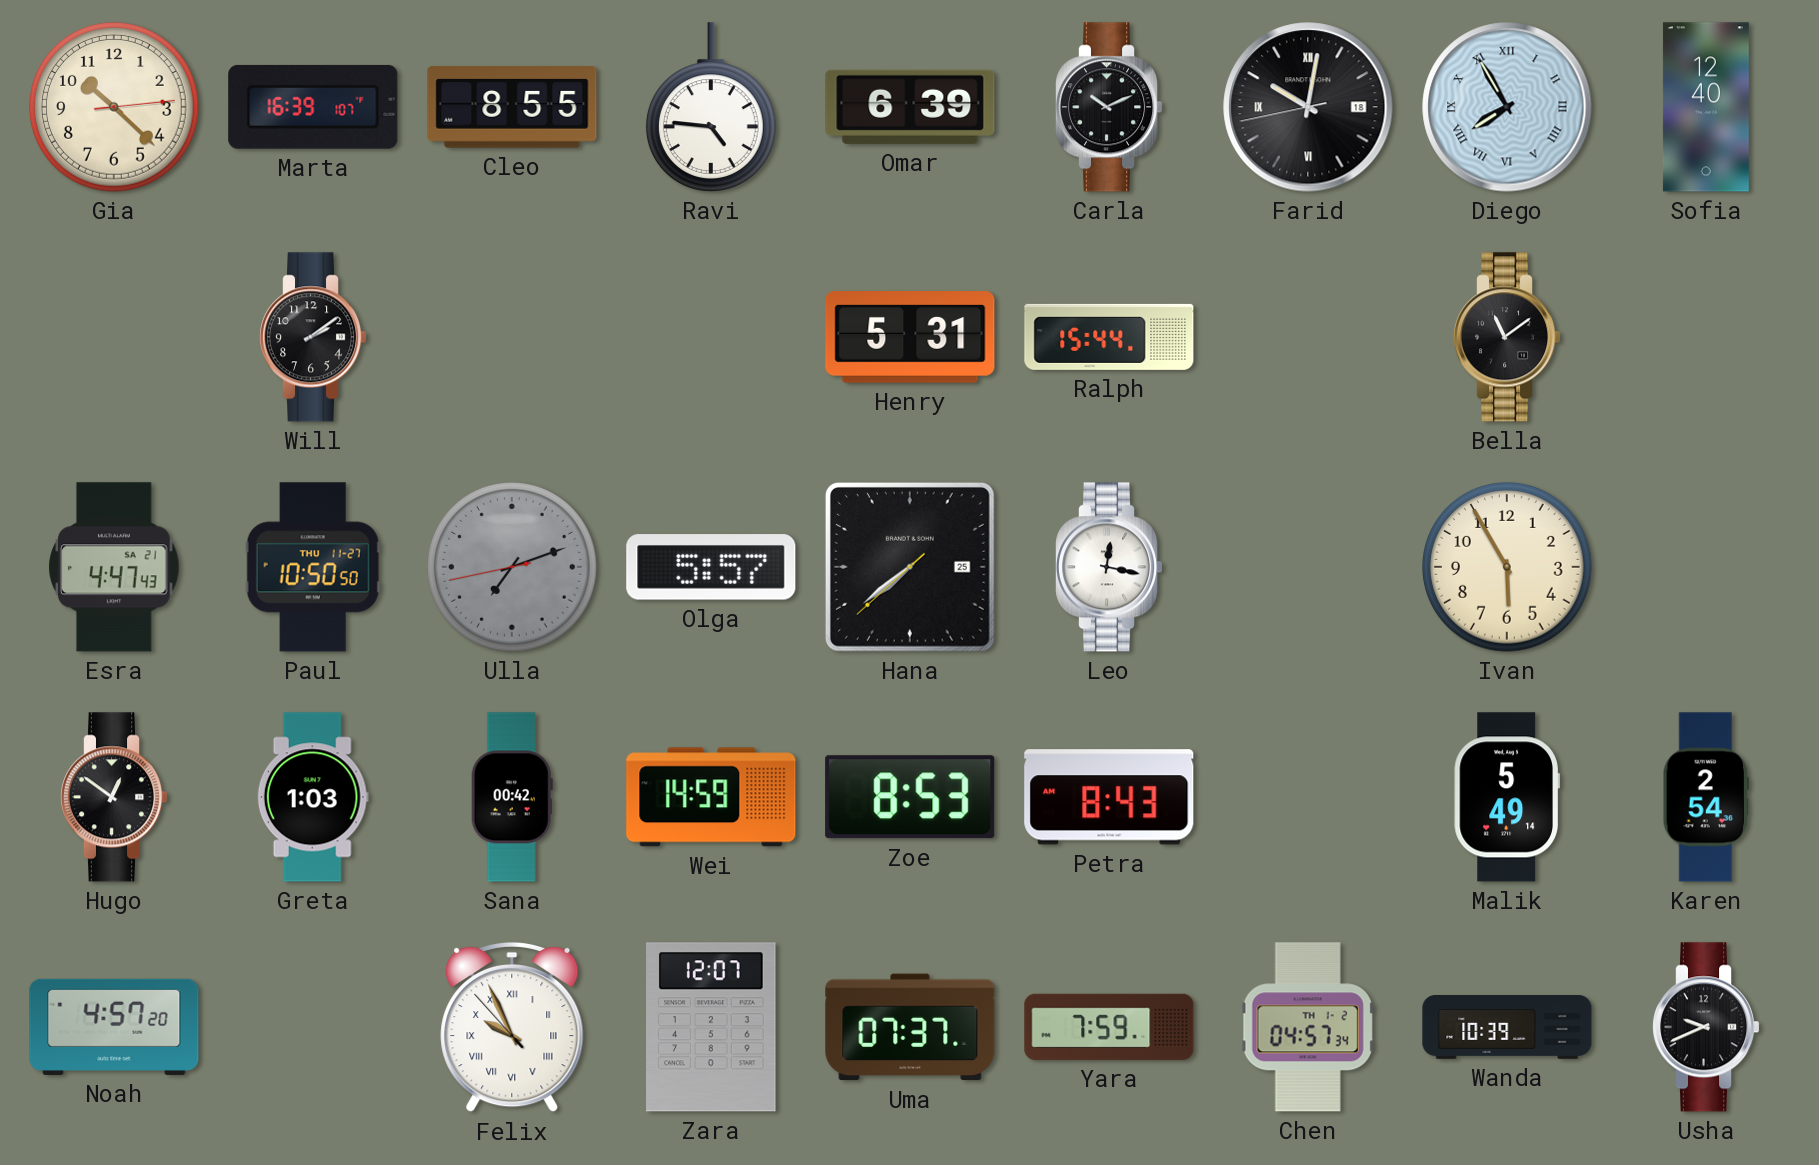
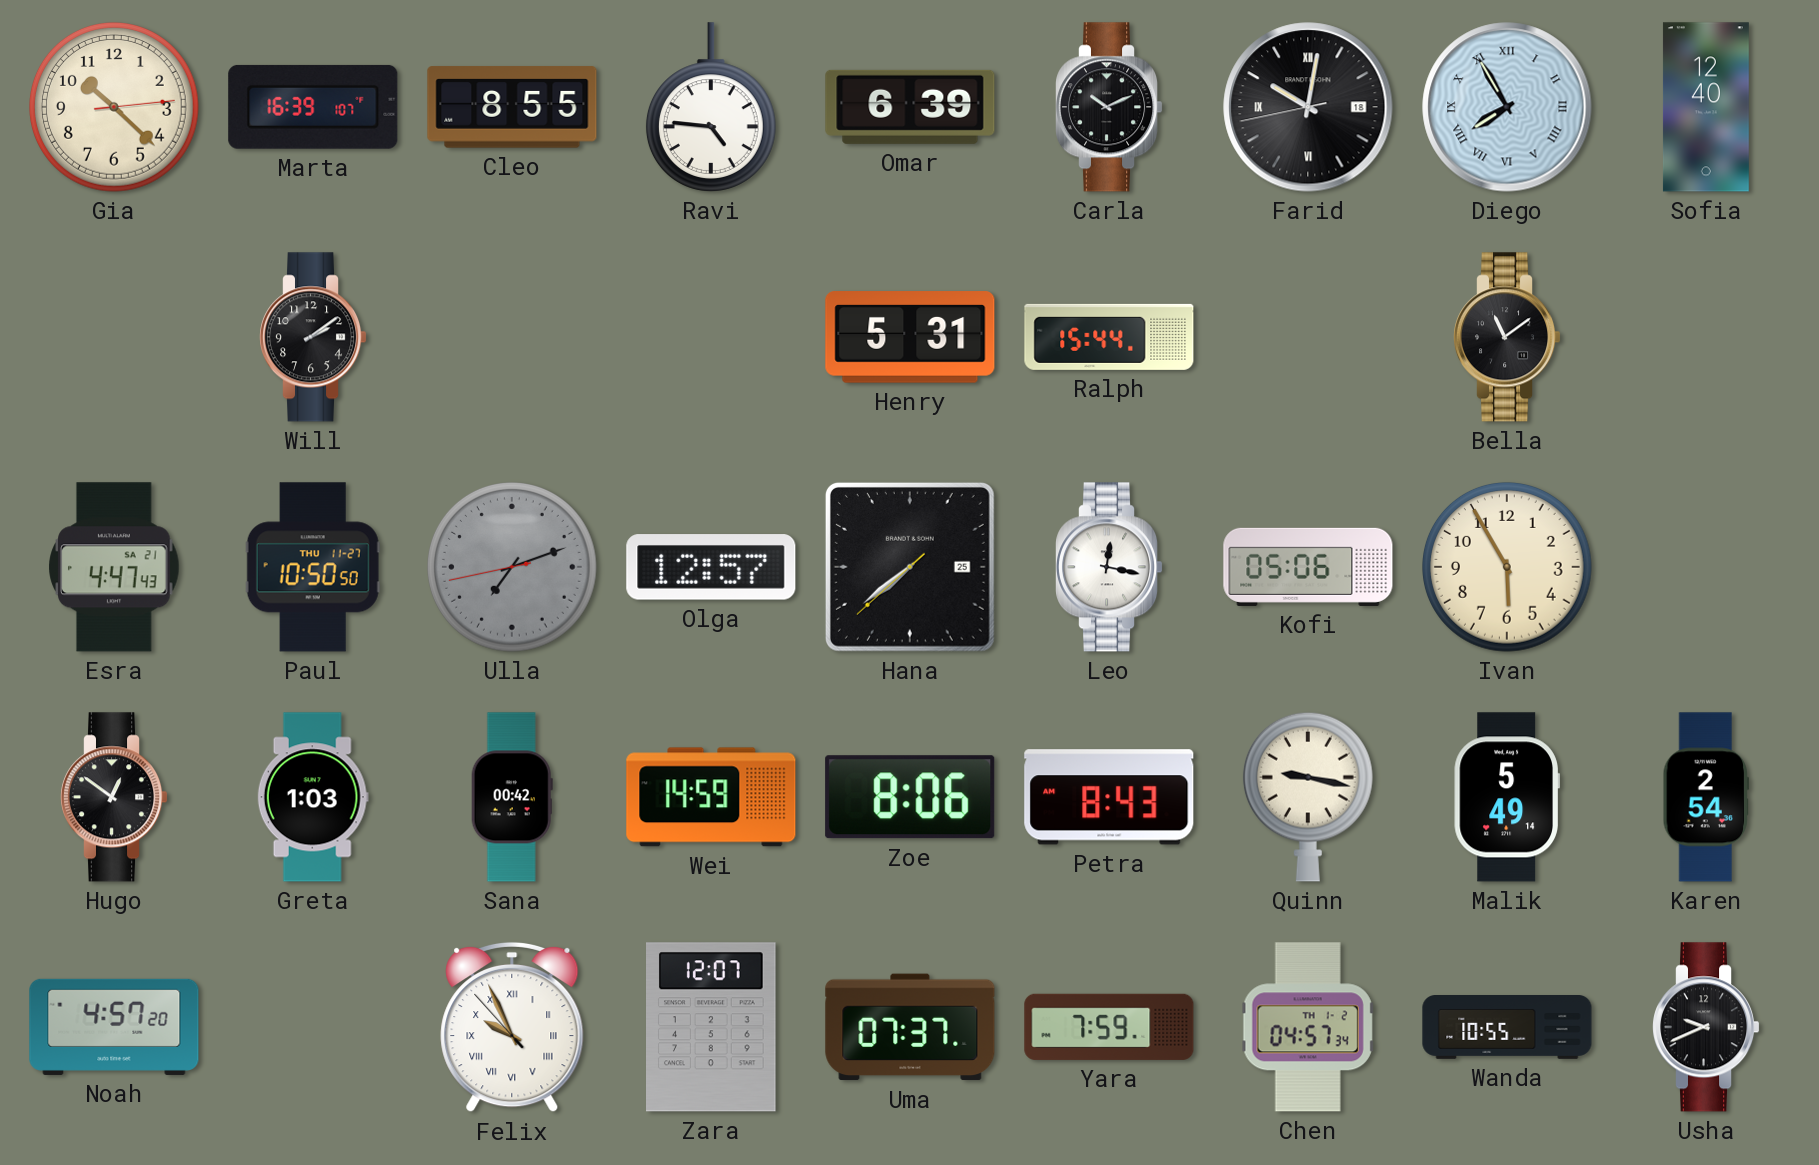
Olga: 5:57 -> 12:57 (711, 567)
Kofi: none -> 05:06 (1308, 567)
Zoe: 8:53 -> 8:06 (910, 797)
Quinn: none -> 9:17 (1308, 797)
Wanda: 10:39 -> 10:55 (1507, 1028)
